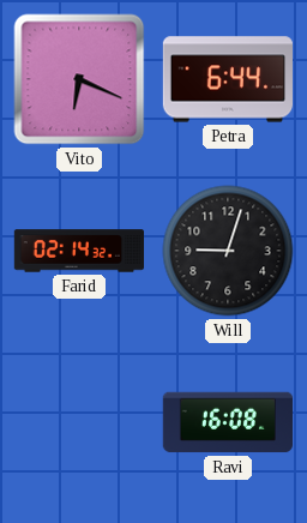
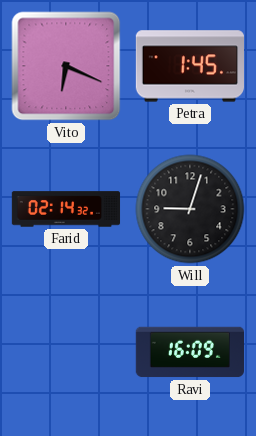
Petra: 6:44 -> 1:45 (189, 66)
Ravi: 16:08 -> 16:09 (189, 352)
